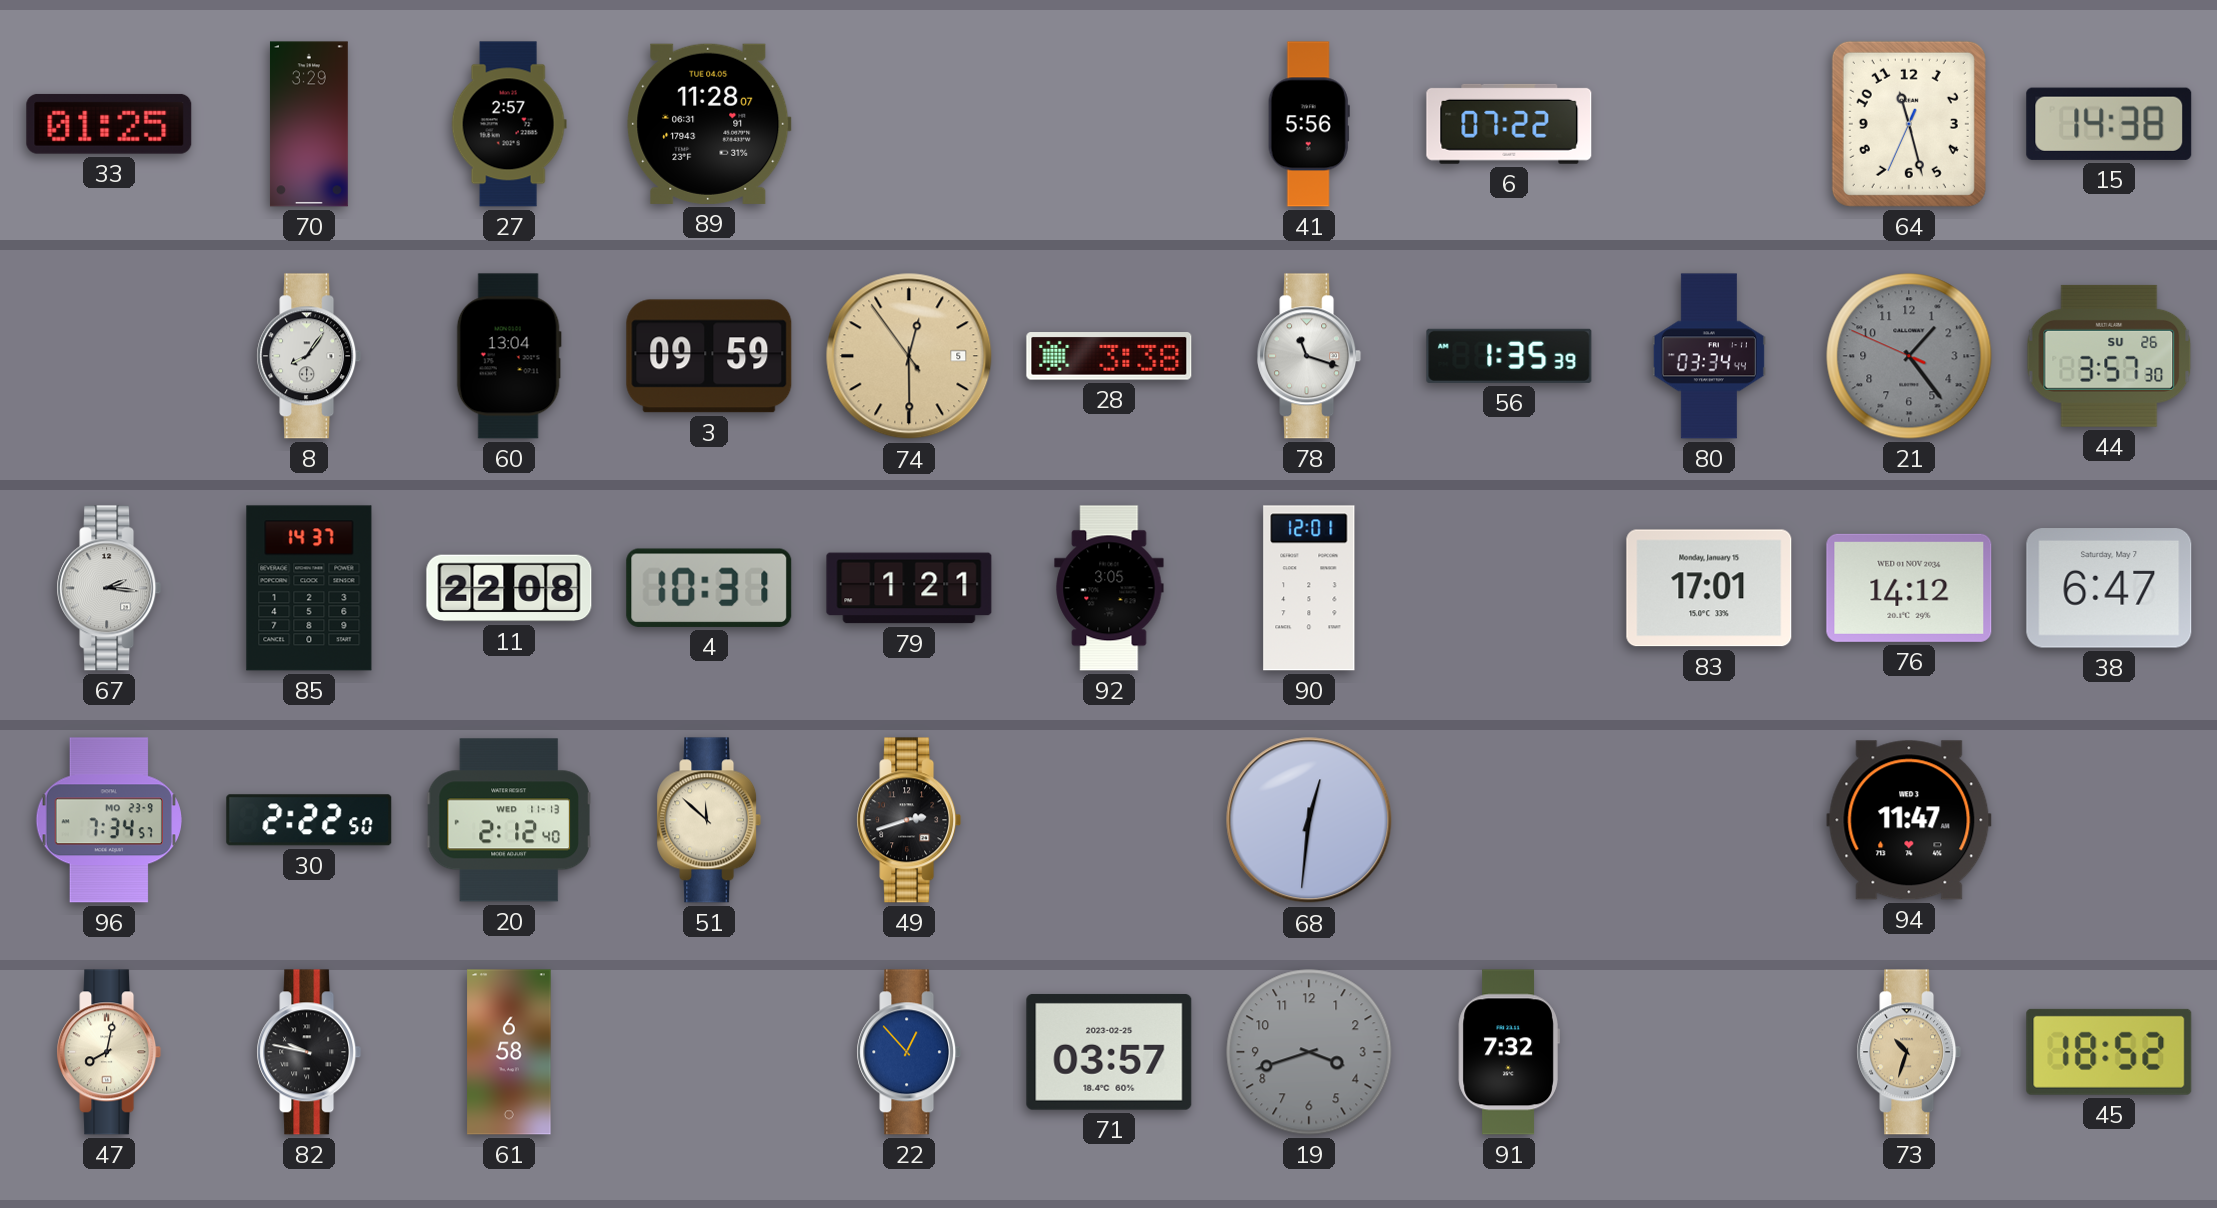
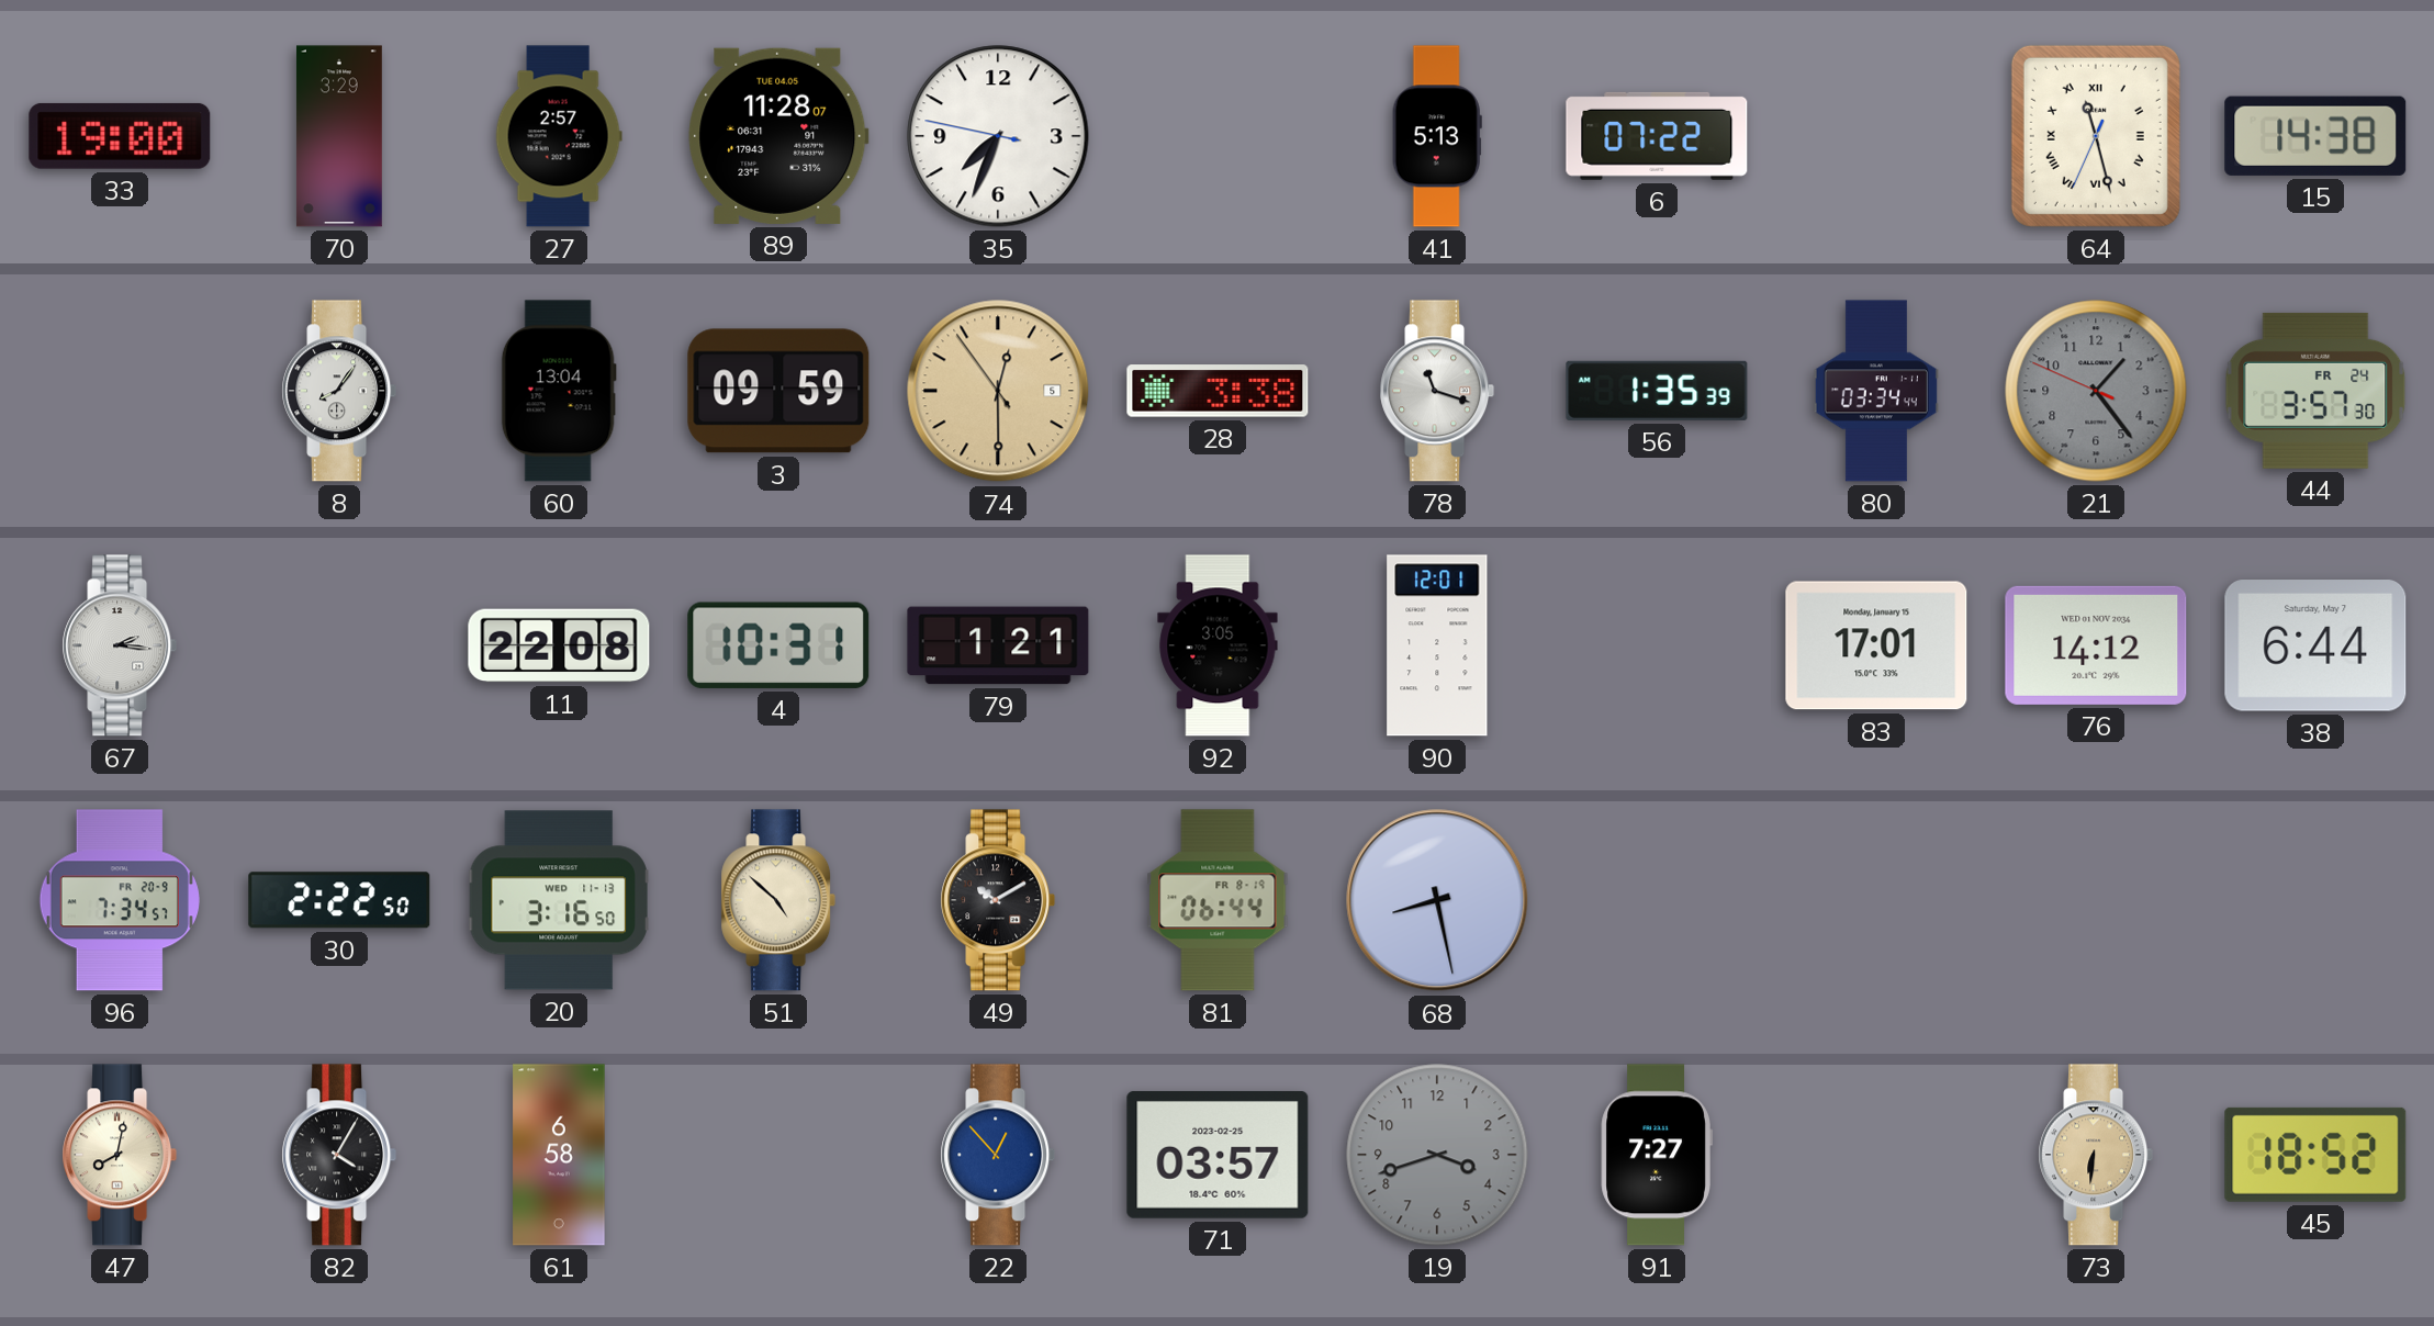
33: 01:25 -> 19:00 (120, 136)
35: none -> 7:33 (998, 136)
41: 5:56 -> 5:13 (1437, 136)
64 numerals: Arabic -> Roman (2096, 136)
44 date: SU 26 -> FR 24 (2315, 391)
85: 14:37 -> none (309, 588)
38: 6:47 -> 6:44 (2315, 645)
96 date: MO 23-9 -> FR 20-9 (120, 900)
20: 2:12 -> 3:16 (559, 900)
51: 11:52 -> 4:52 (778, 900)
49: 2:42 -> 10:10 (998, 900)
81: none -> 06:44 (1218, 900)
68: 12:31 -> 8:28 (1437, 900)
94: 11:47 -> none (1909, 820)
82: 9:47 -> 4:05 (339, 1155)
91: 7:32 -> 7:27 (1657, 1155)
73: 10:33 -> 6:31 (2096, 1155)
